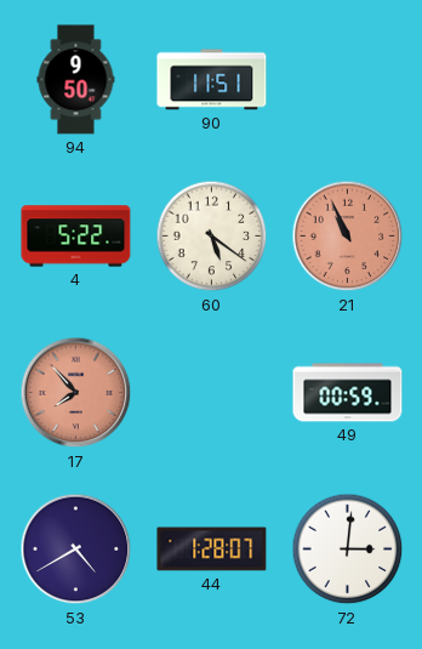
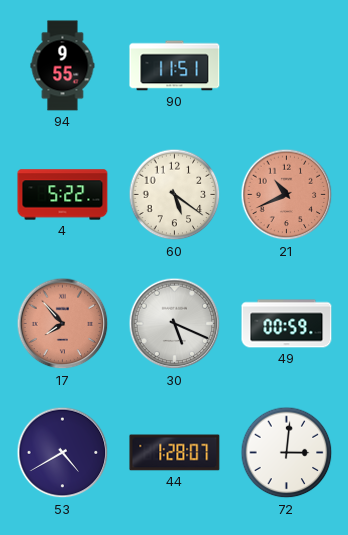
94: 9:50 -> 9:55 (63, 66)
21: 10:56 -> 10:41 (287, 195)
30: none -> 5:19 (175, 324)
